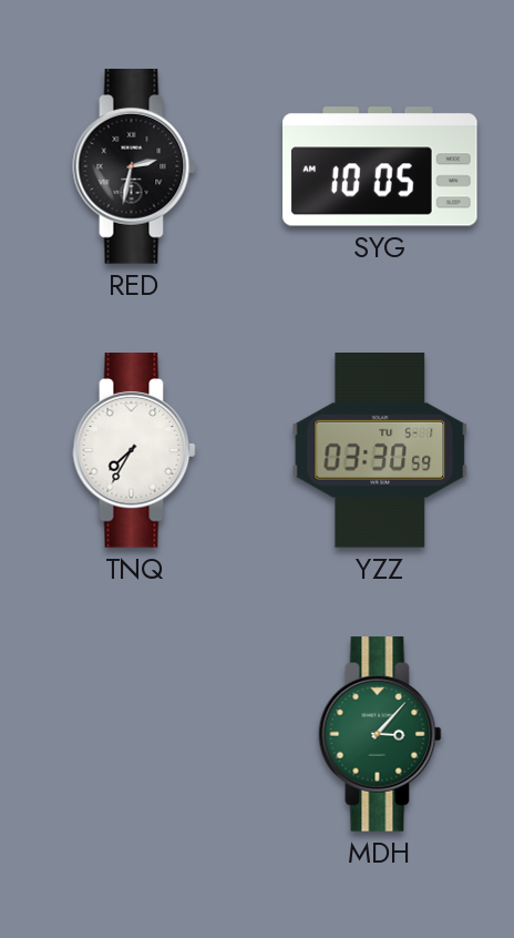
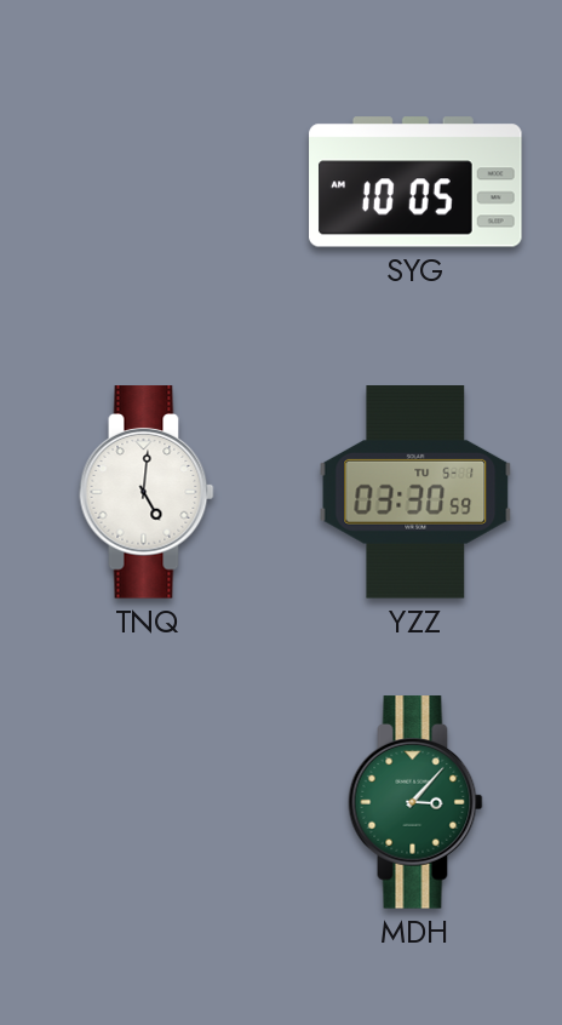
RED: 2:32 -> none (134, 166)
TNQ: 7:35 -> 5:01 (147, 492)
